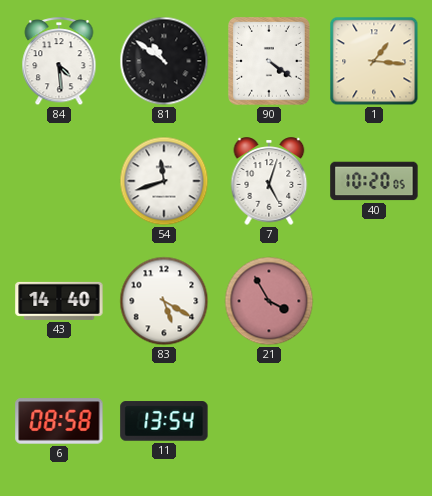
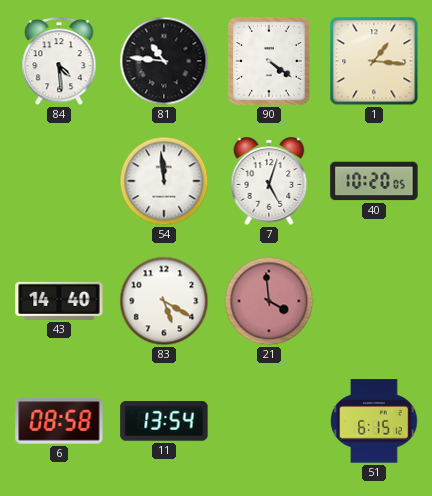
81: 10:51 -> 10:46 (164, 61)
54: 11:42 -> 11:59 (164, 181)
21: 3:55 -> 3:59 (269, 301)
51: none -> 6:15 (374, 421)
